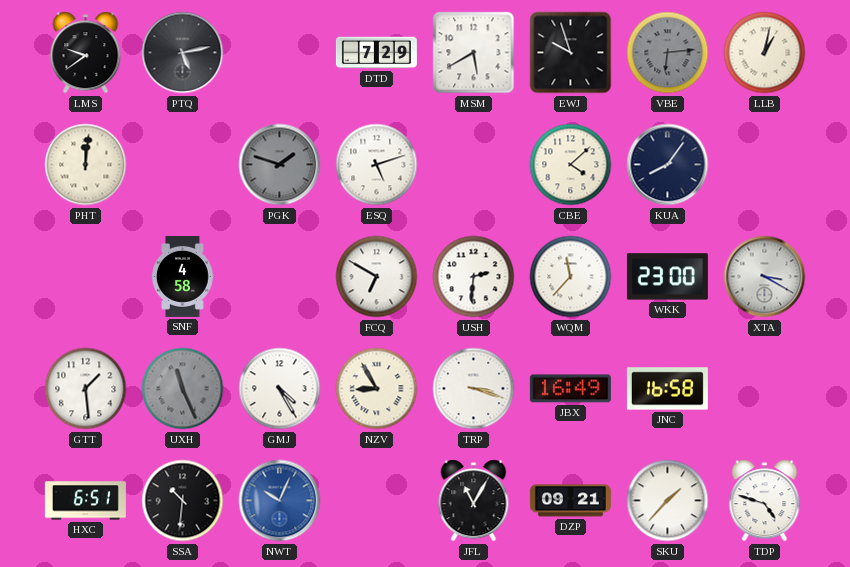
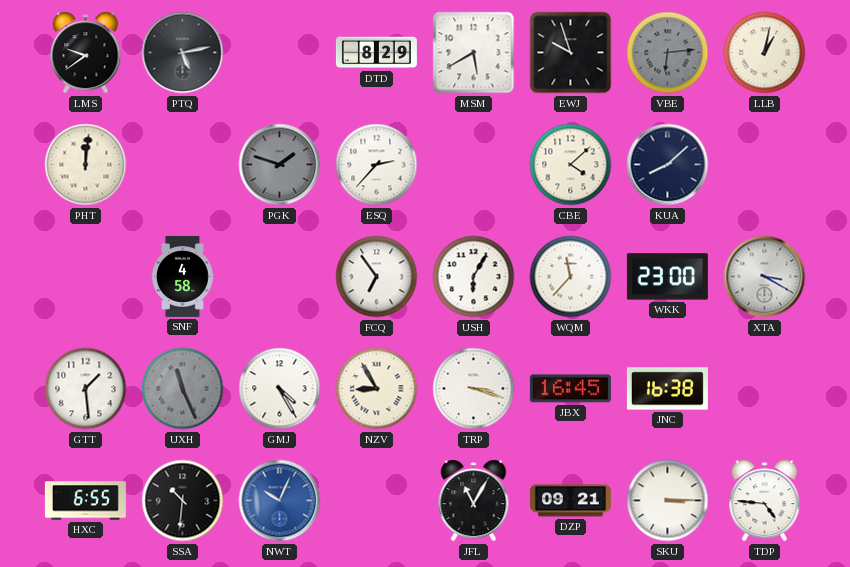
DTD: 7:29 -> 8:29 (376, 53)
ESQ: 5:12 -> 2:37 (377, 165)
KUA: 8:06 -> 8:08 (668, 165)
FCQ: 6:50 -> 6:54 (377, 277)
USH: 2:31 -> 6:05 (474, 277)
JBX: 16:49 -> 16:45 (570, 389)
JNC: 16:58 -> 16:38 (667, 389)
HXC: 6:51 -> 6:55 (85, 501)
SKU: 1:37 -> 3:15 (668, 501)
TDP: 4:48 -> 4:46 (765, 501)
